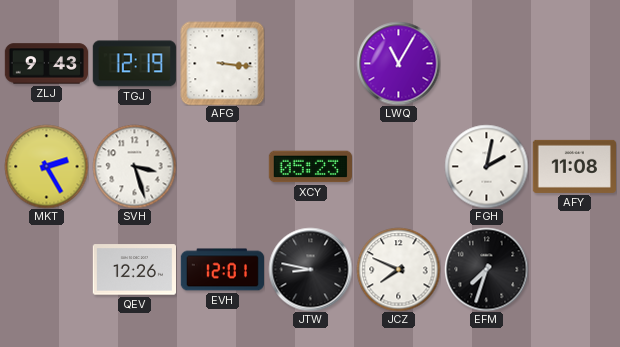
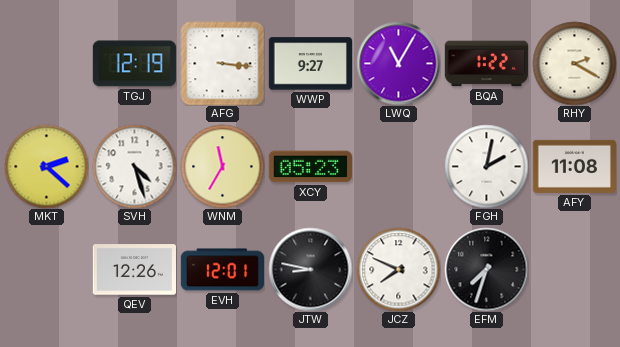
ZLJ: 9:43 -> none (46, 64)
WWP: none -> 9:27 (310, 64)
BQA: none -> 1:22 (486, 64)
RHY: none -> 2:20 (574, 63)
MKT: 2:25 -> 2:22 (46, 166)
SVH: 3:27 -> 4:27 (134, 166)
WNM: none -> 11:35 (222, 166)
